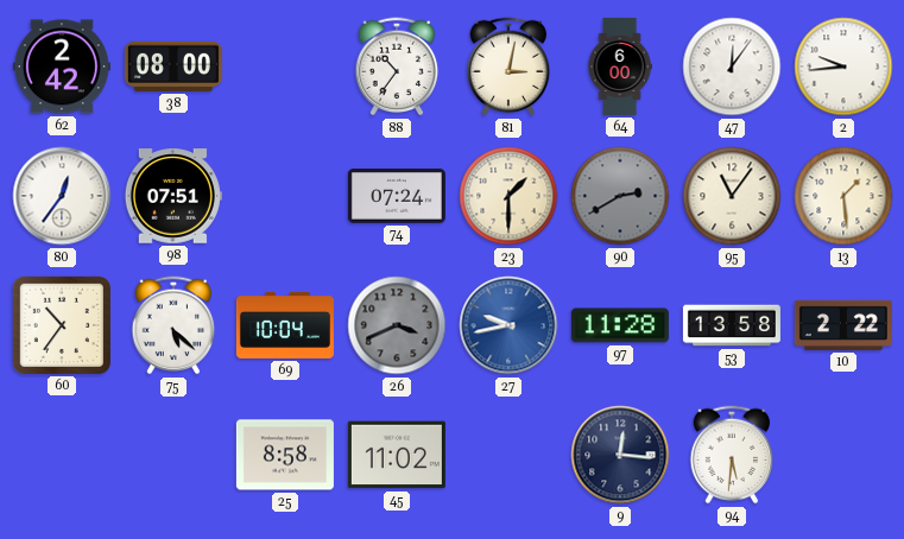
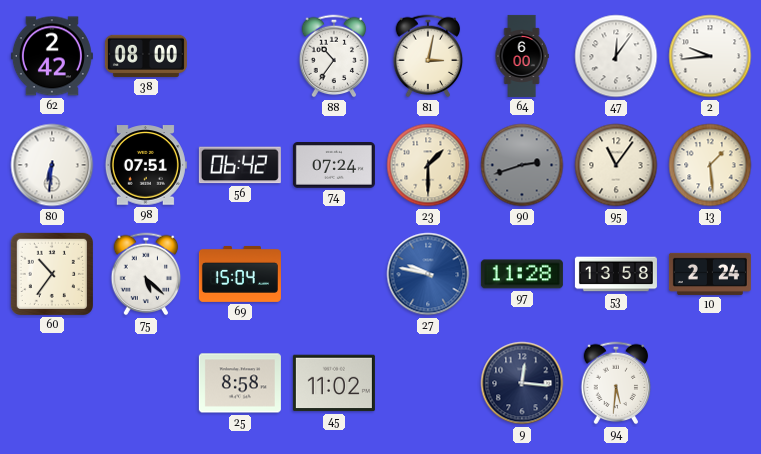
80: 12:36 -> 6:31 (52, 165)
56: none -> 06:42 (240, 165)
90: 2:40 -> 2:42 (522, 165)
69: 10:04 -> 15:04 (240, 274)
26: 3:41 -> none (397, 325)
27: 9:43 -> 9:47 (428, 274)
10: 2:22 -> 2:24 (710, 274)
